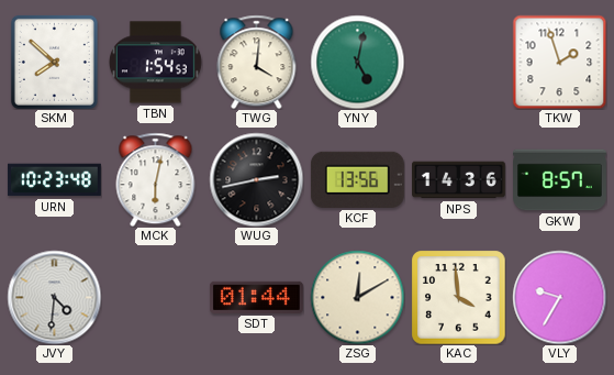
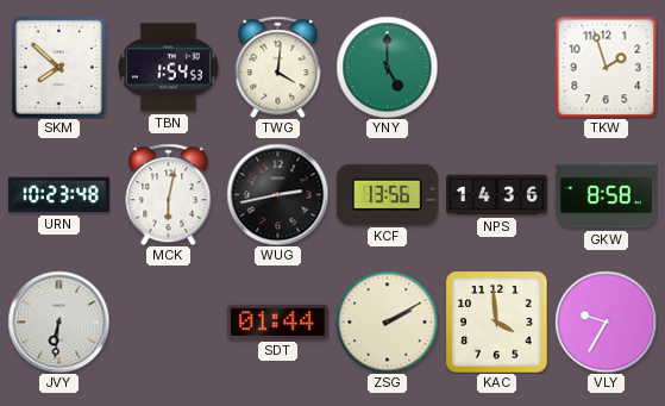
YNY: 5:02 -> 5:00 (387, 67)
GKW: 8:57 -> 8:58 (607, 195)
JVY: 4:31 -> 6:31 (58, 321)
ZSG: 12:10 -> 2:10 (387, 321)
